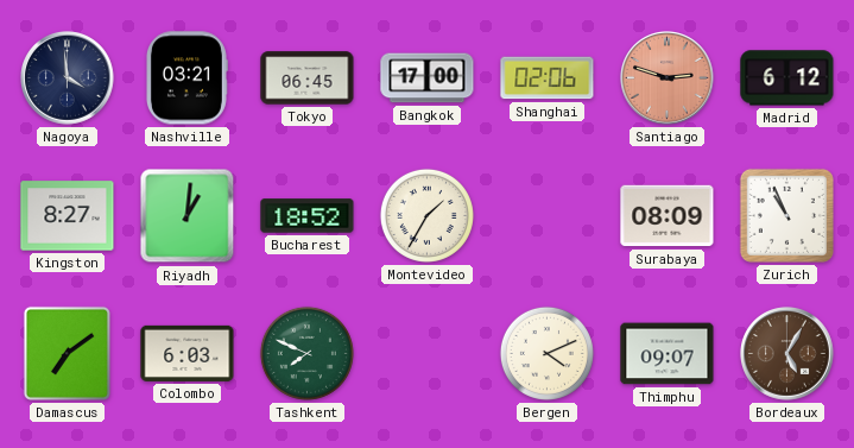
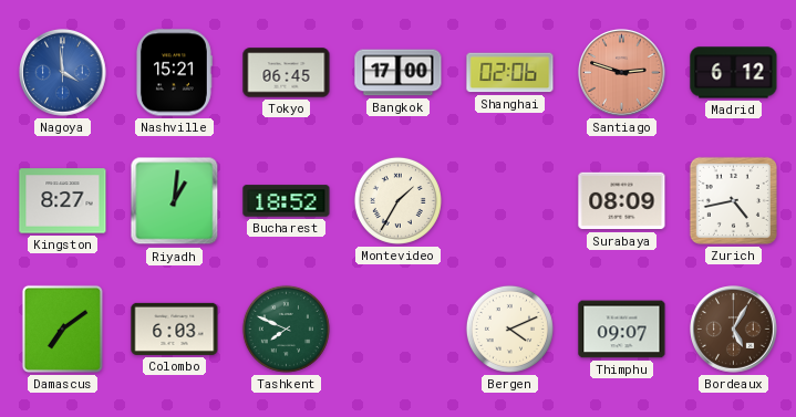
Nagoya dial: navy -> blue (63, 73)
Nashville: 03:21 -> 15:21 (174, 73)
Zurich: 10:56 -> 4:43 (733, 200)
